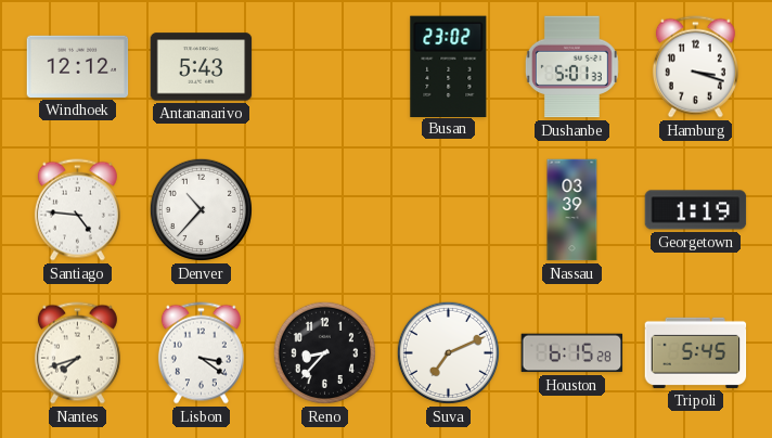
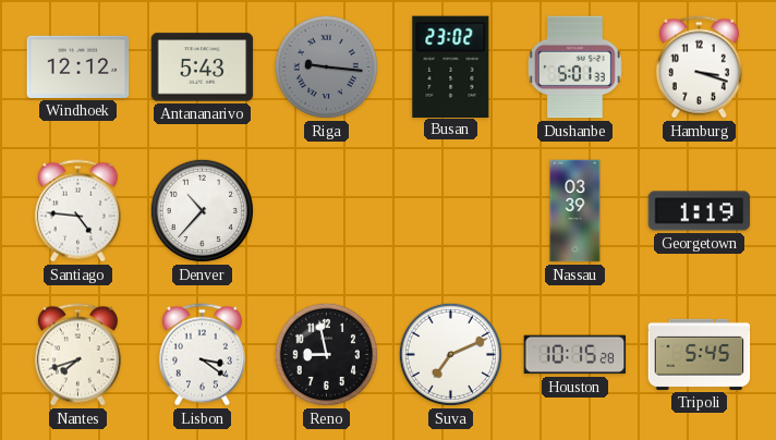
Riga: none -> 9:16 (326, 66)
Reno: 8:37 -> 8:58 (326, 354)
Houston: 6:15 -> 10:15 (575, 355)
